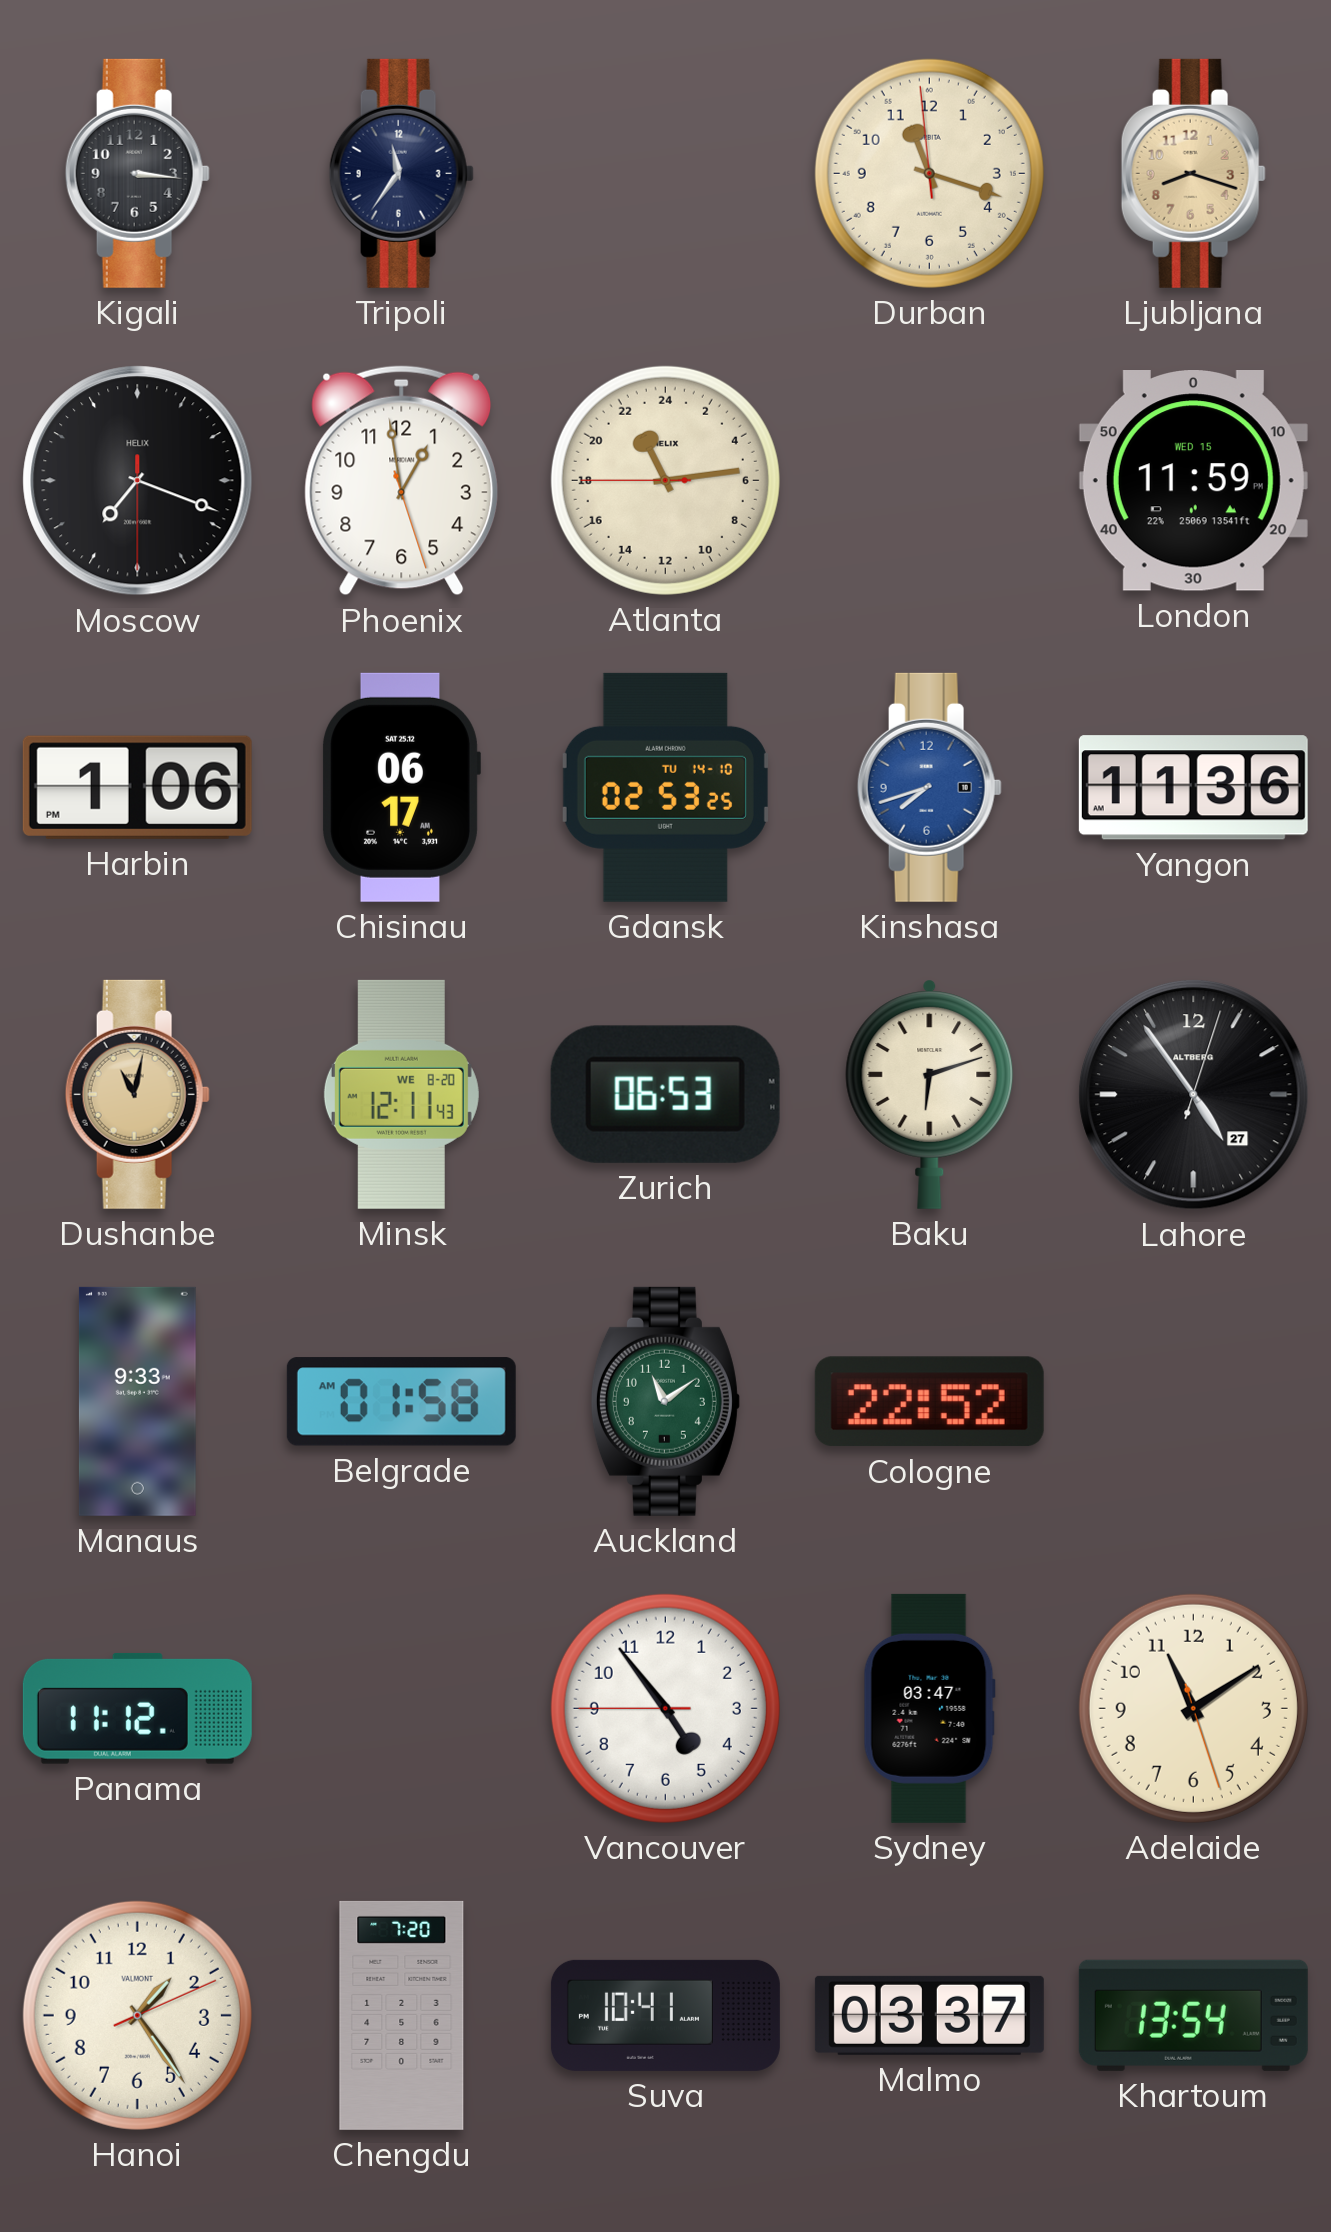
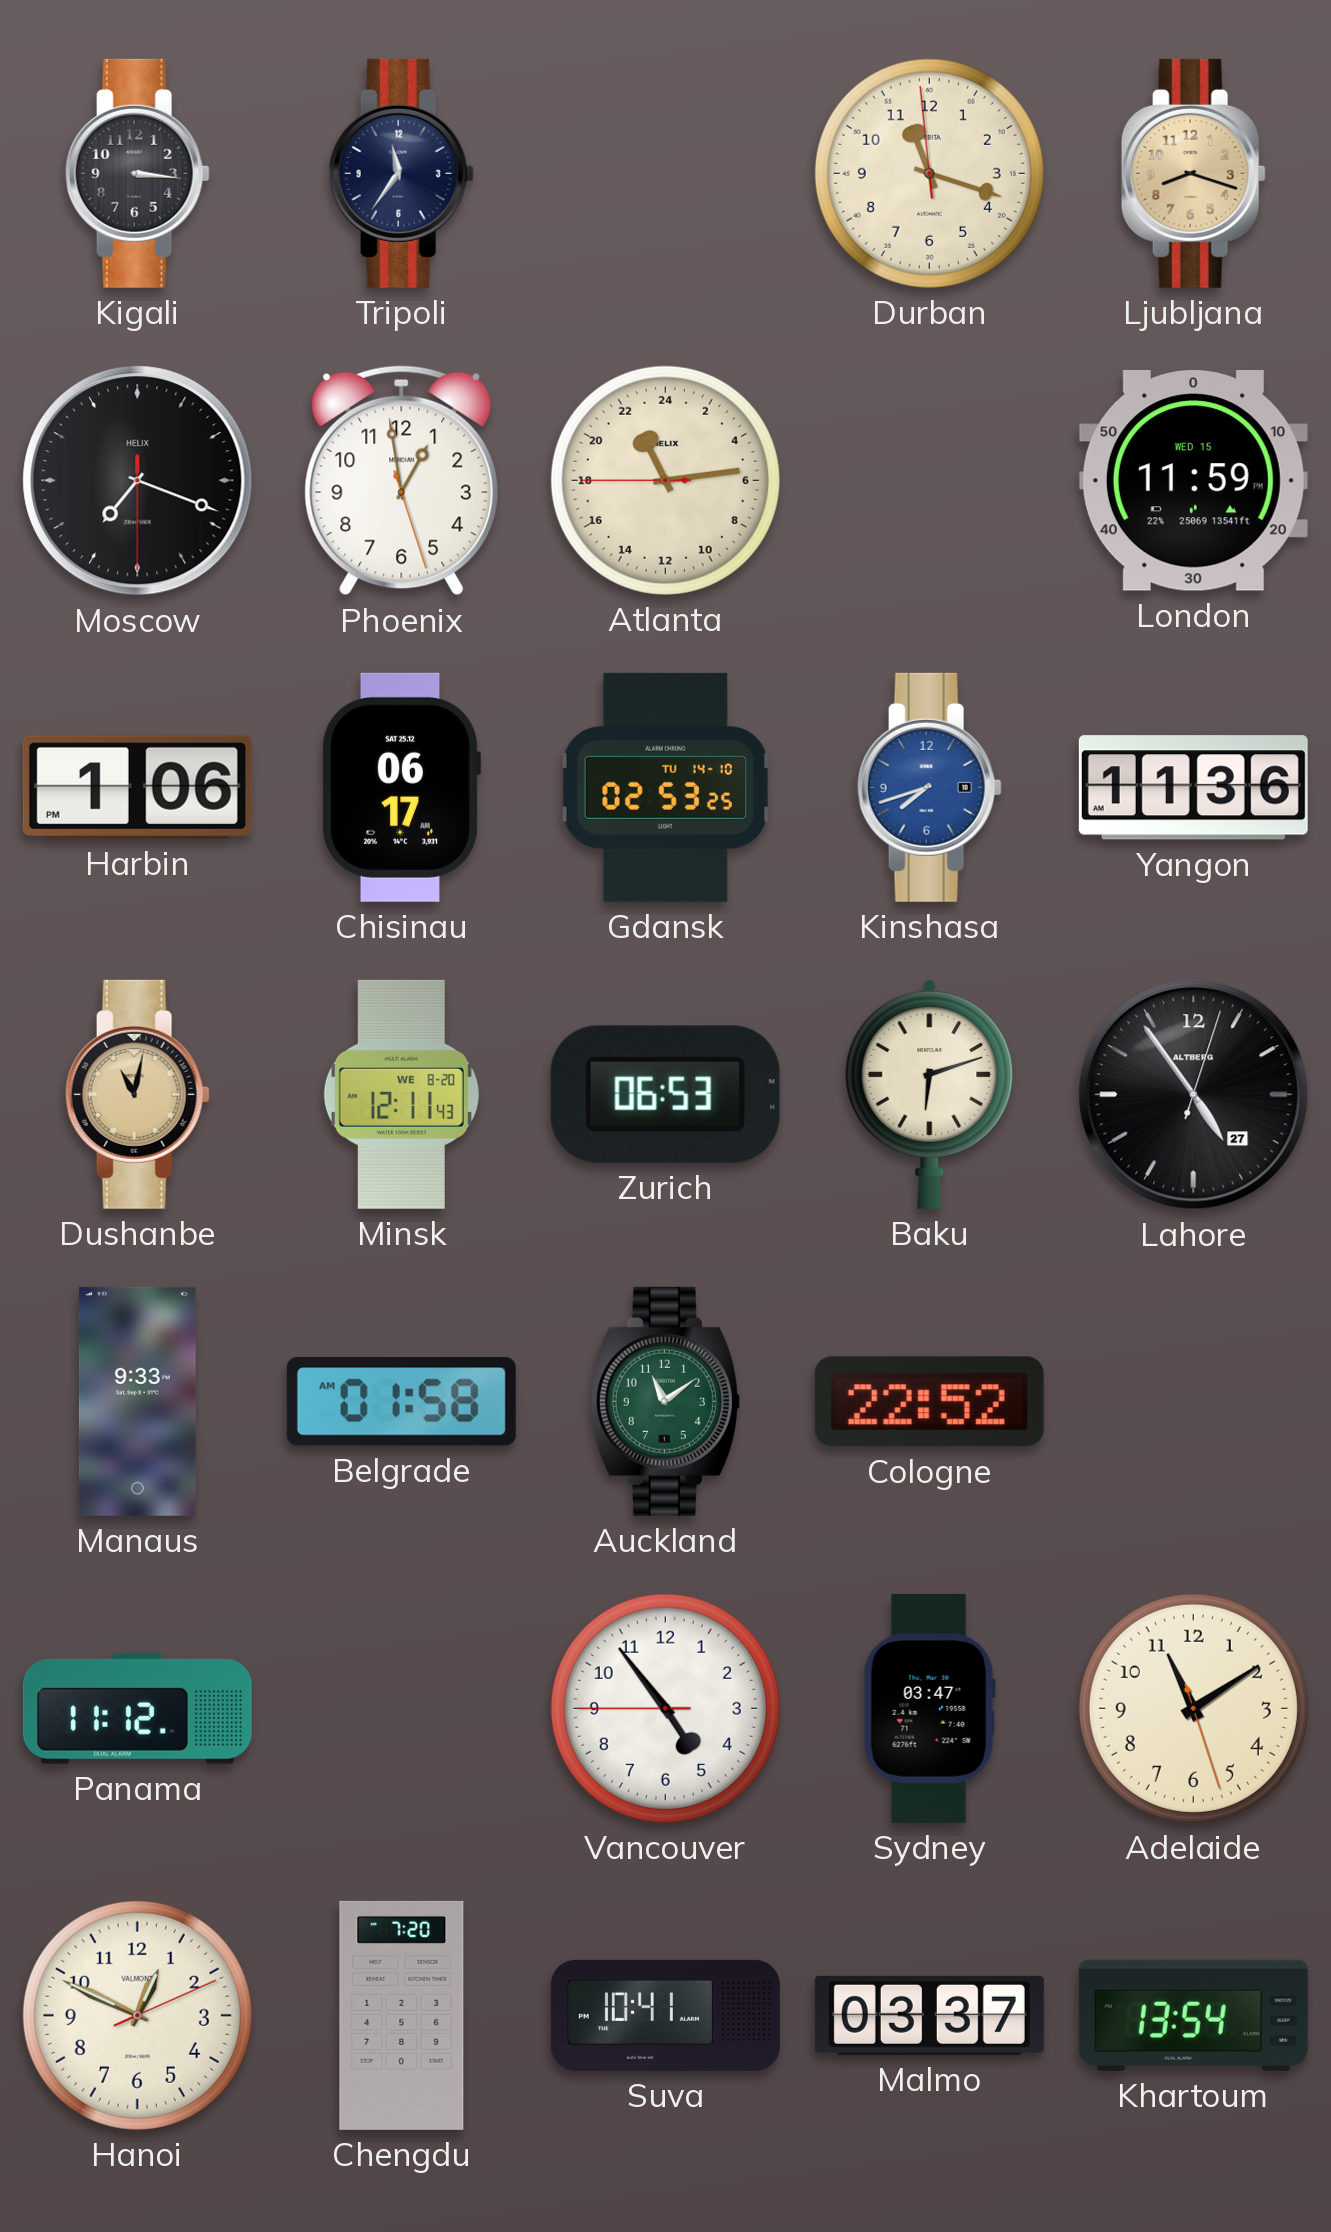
Hanoi: 1:24 -> 12:49 (137, 2015)
